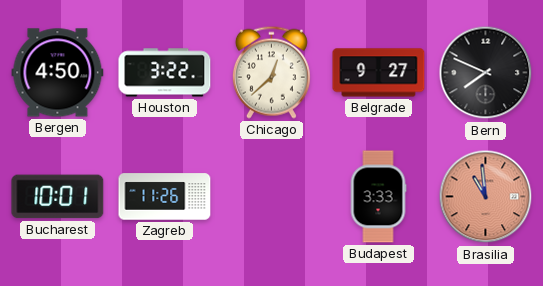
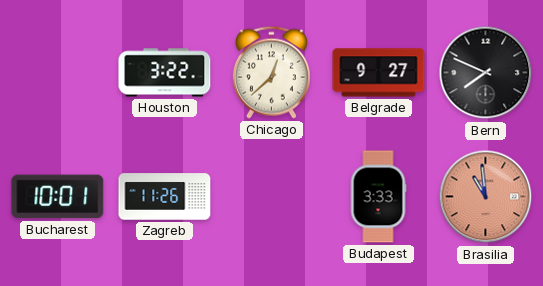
Bergen: 4:50 -> none (58, 73)
